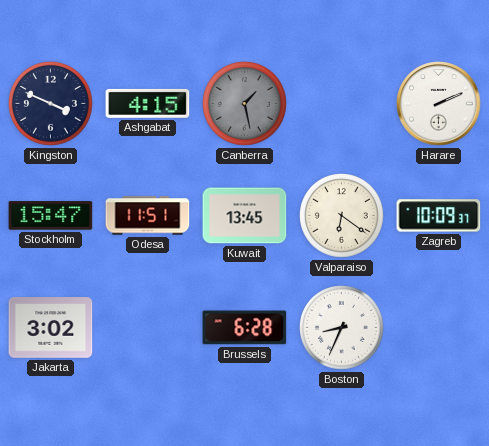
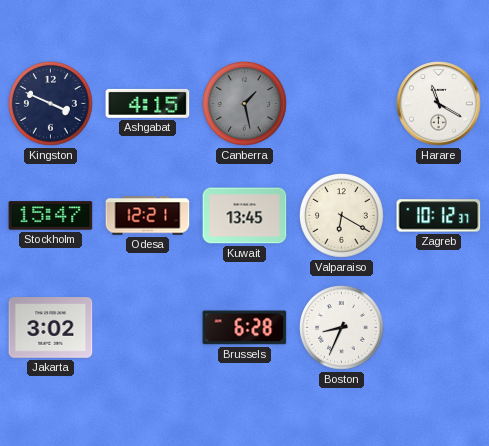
Harare: 2:11 -> 11:20 (439, 104)
Odesa: 11:51 -> 12:21 (148, 216)
Valparaiso: 6:21 -> 6:20 (342, 216)
Zagreb: 10:09 -> 10:12 (439, 216)
